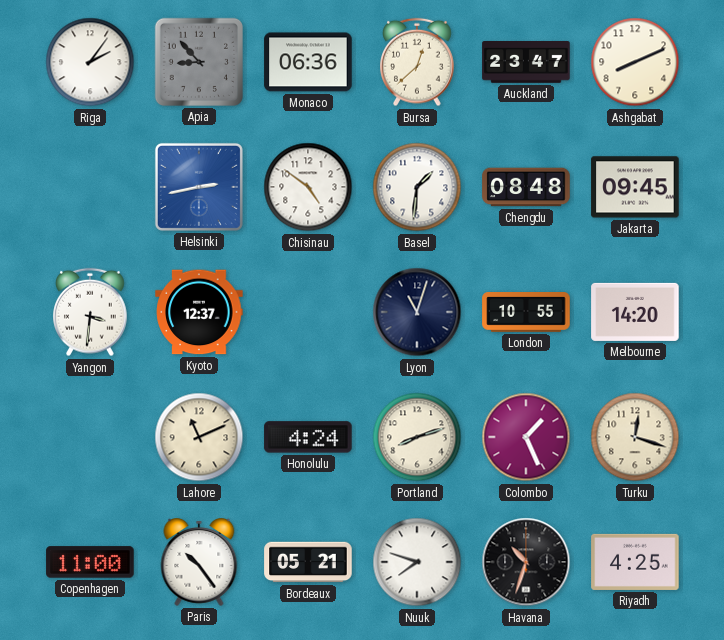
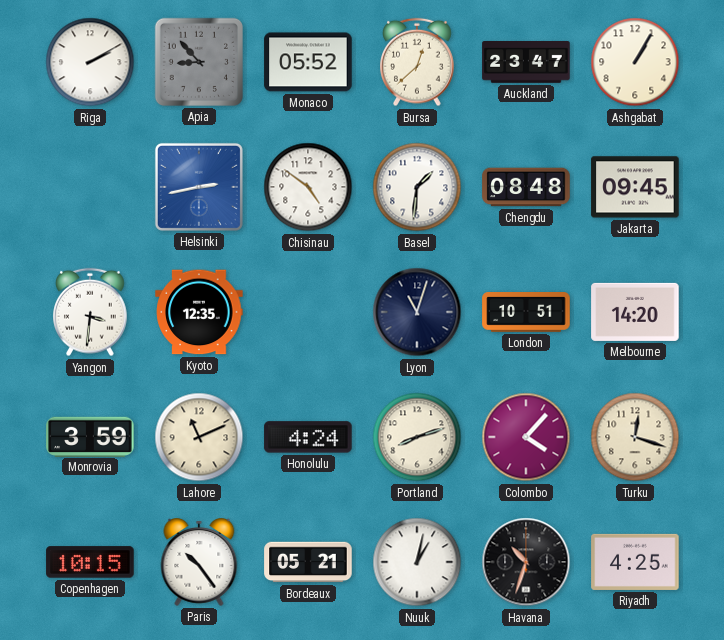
Riga: 2:06 -> 2:10 (90, 62)
Monaco: 06:36 -> 05:52 (308, 62)
Ashgabat: 8:11 -> 1:05 (635, 62)
Kyoto: 12:37 -> 12:35 (199, 312)
London: 10:55 -> 10:51 (526, 313)
Monrovia: none -> 3:59 (90, 436)
Colombo: 1:26 -> 4:07 (526, 437)
Copenhagen: 11:00 -> 10:15 (90, 562)
Nuuk: 7:48 -> 1:02 (417, 562)
